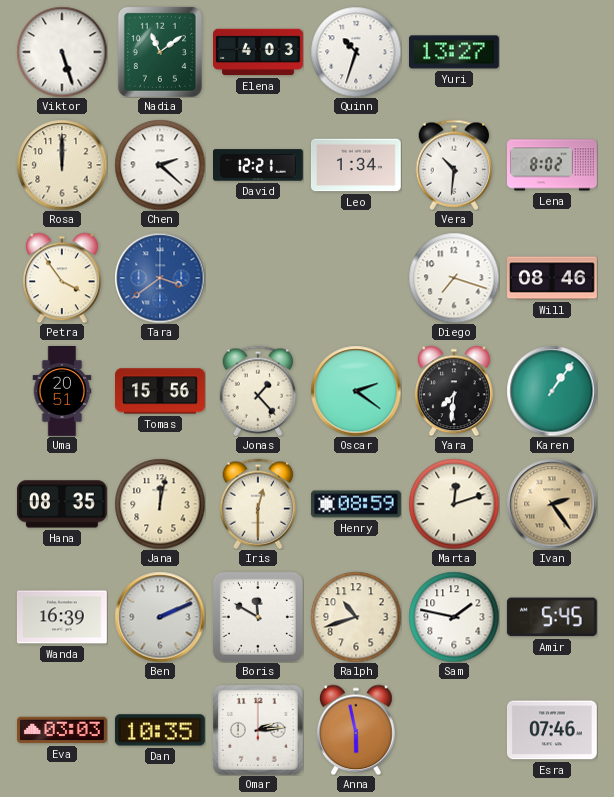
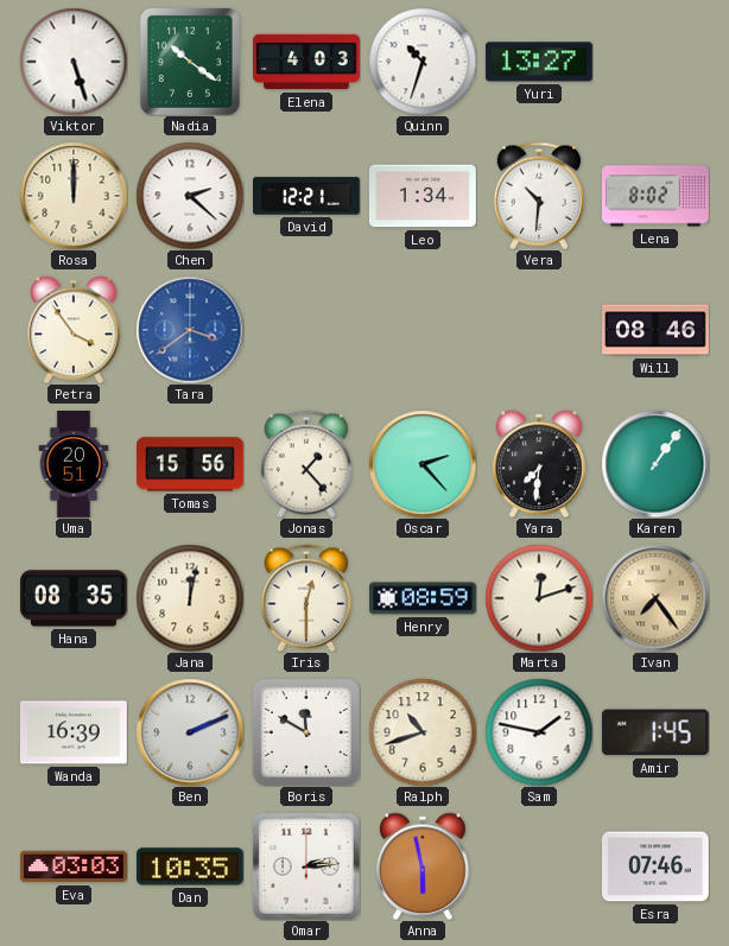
Nadia: 11:09 -> 10:21 (190, 62)
Diego: 7:18 -> none (454, 278)
Oscar: 2:21 -> 2:23 (423, 464)
Ivan: 2:24 -> 7:24 (655, 598)
Amir: 5:45 -> 1:45 (655, 732)
